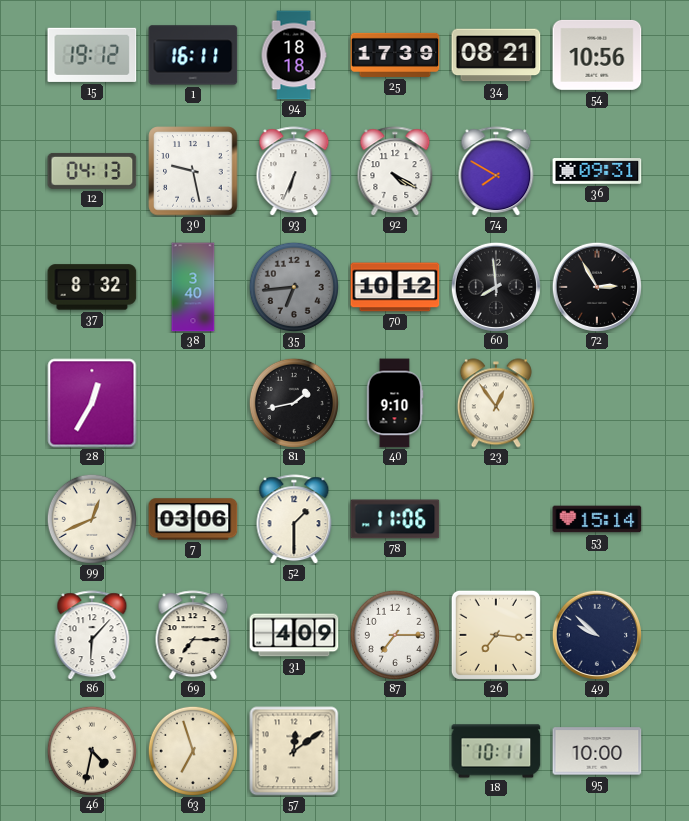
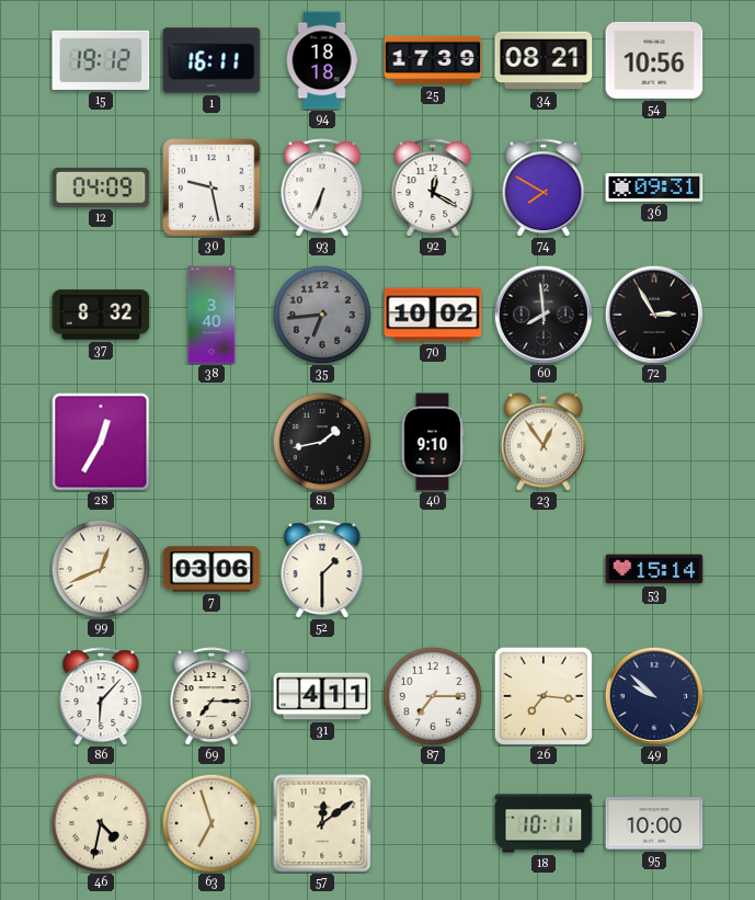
12: 04:13 -> 04:09 (101, 187)
92: 4:20 -> 12:20 (433, 187)
70: 10:12 -> 10:02 (433, 315)
78: 11:06 -> none (395, 519)
31: 4:09 -> 4:11 (322, 696)
